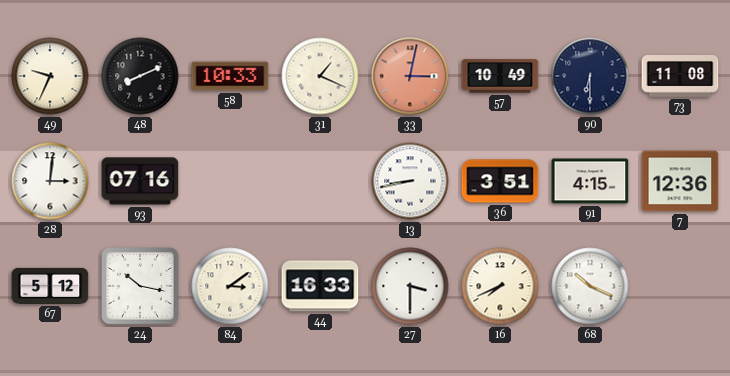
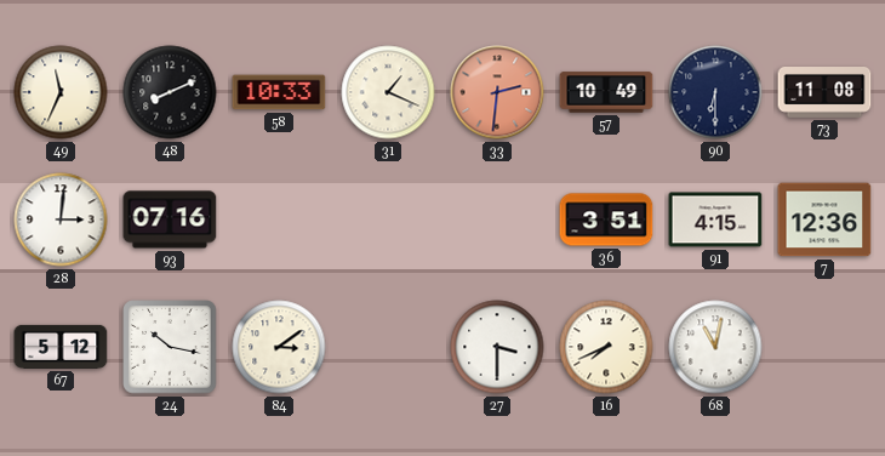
49: 9:34 -> 11:34 (61, 92)
33: 3:02 -> 2:31 (497, 92)
13: 8:43 -> none (410, 181)
44: 16:33 -> none (320, 286)
68: 10:19 -> 11:02 (715, 347)
